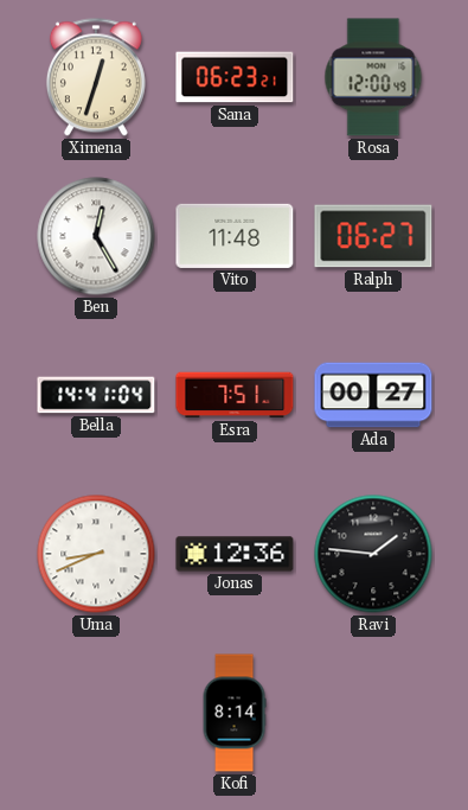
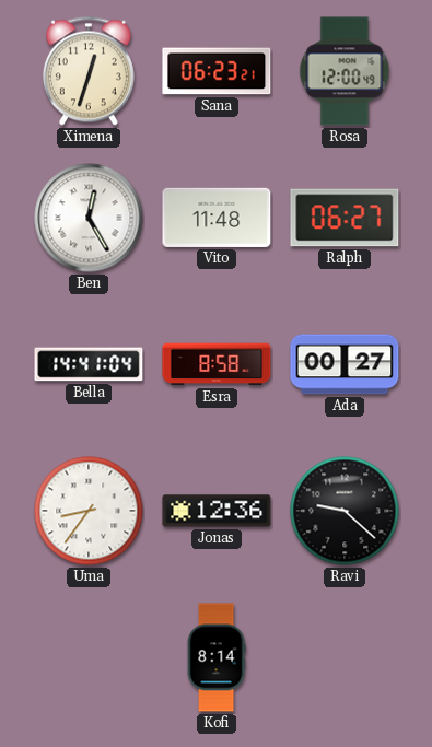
Esra: 7:51 -> 8:58 (217, 364)
Uma: 8:41 -> 8:36 (89, 511)
Ravi: 1:46 -> 9:22 (345, 511)
